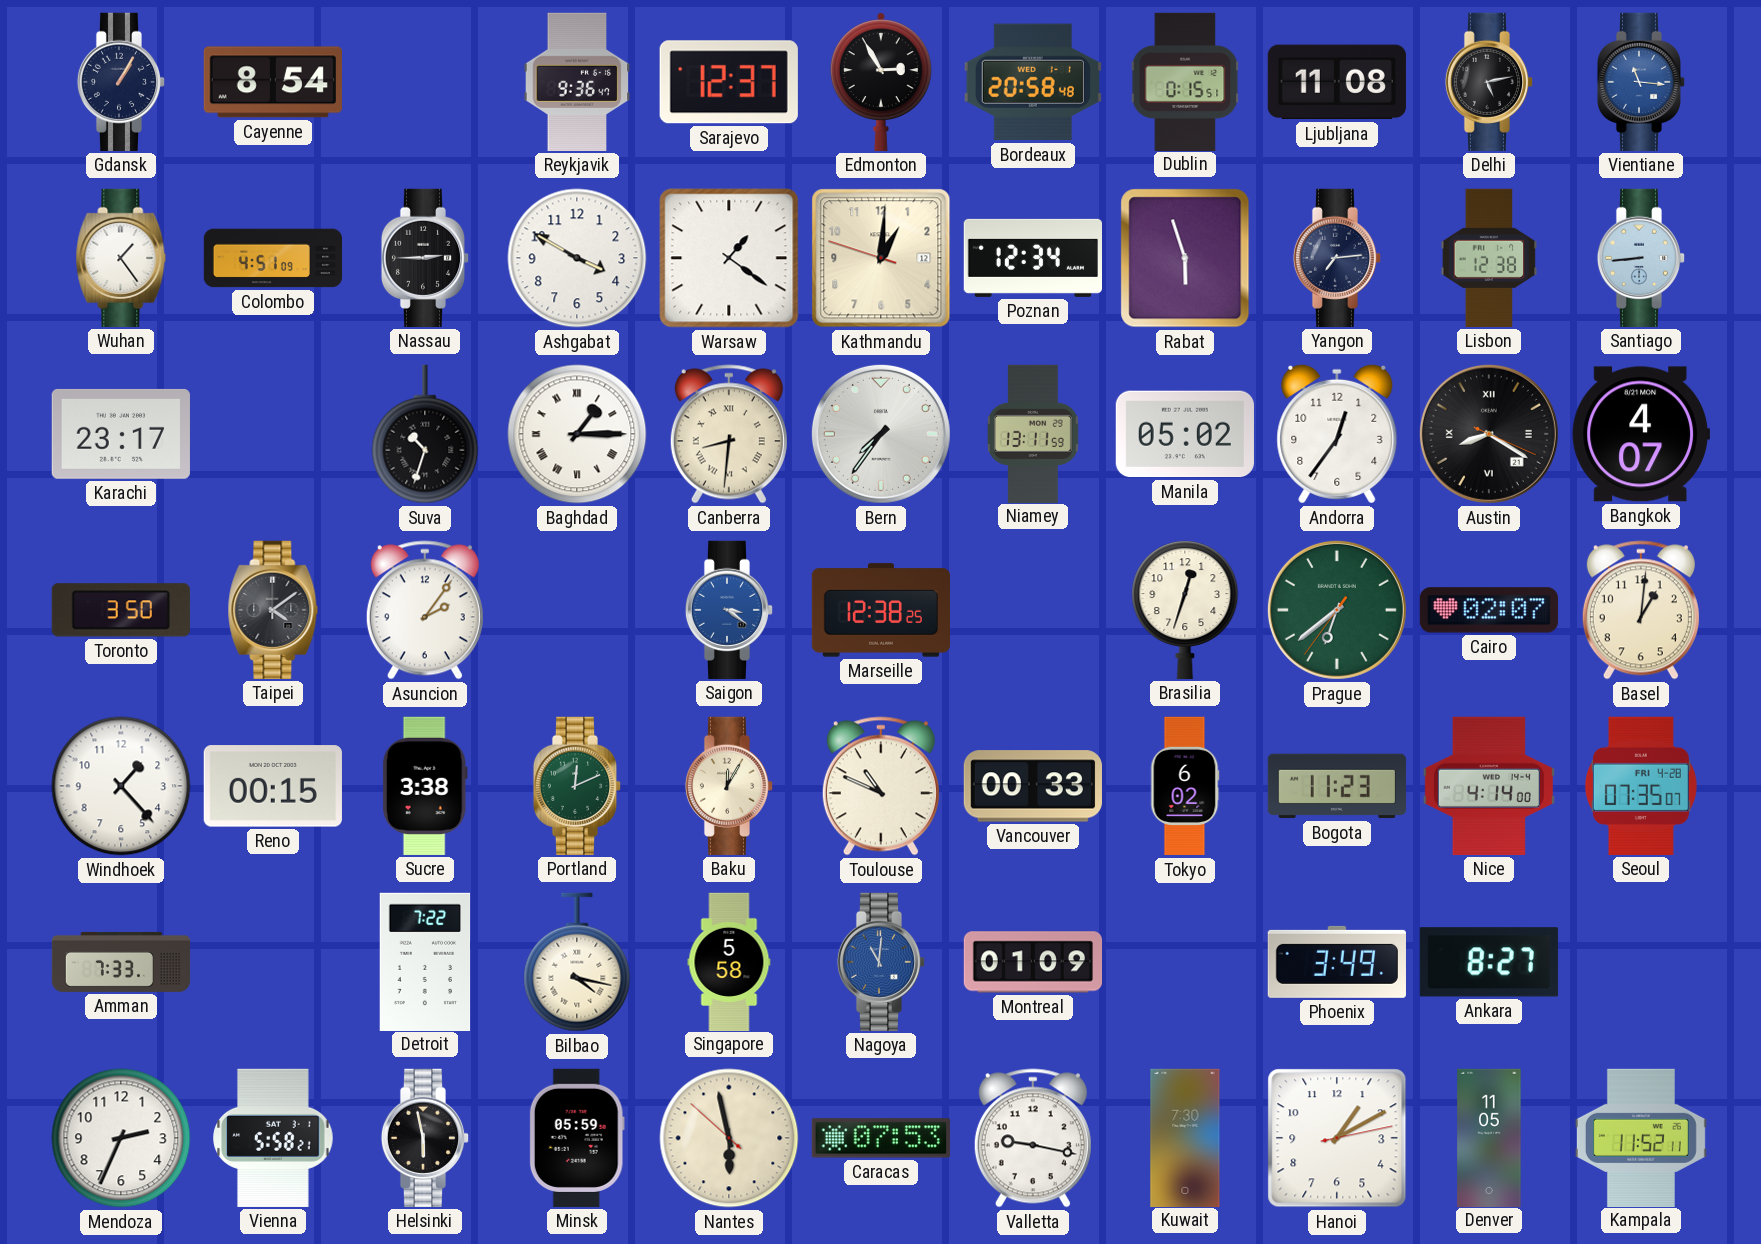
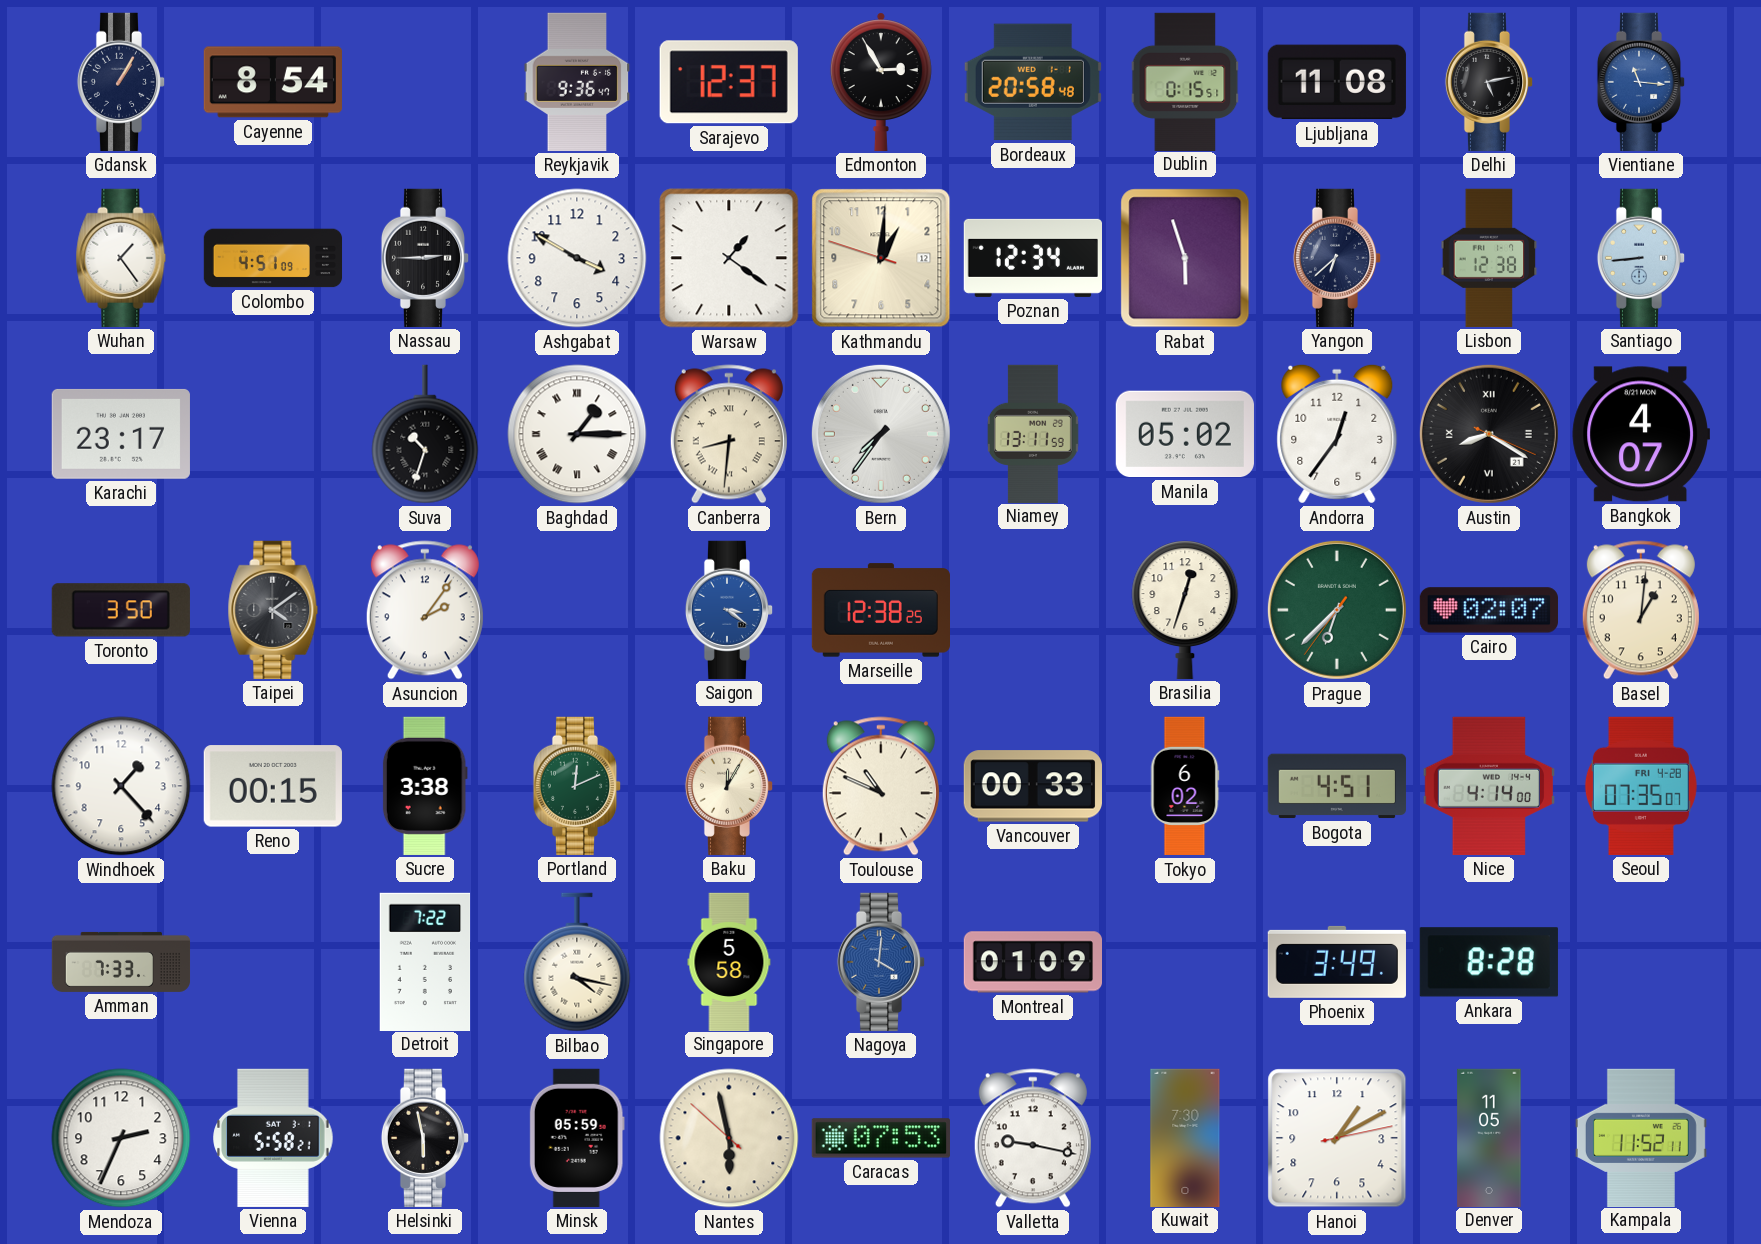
Yangon: 7:14 -> 6:38 (1337, 258)
Prague: 6:38 -> 6:37 (1337, 610)
Bogota: 11:23 -> 4:51 (1337, 786)
Nagoya: 11:01 -> 4:01 (881, 962)
Ankara: 8:27 -> 8:28 (1489, 962)
